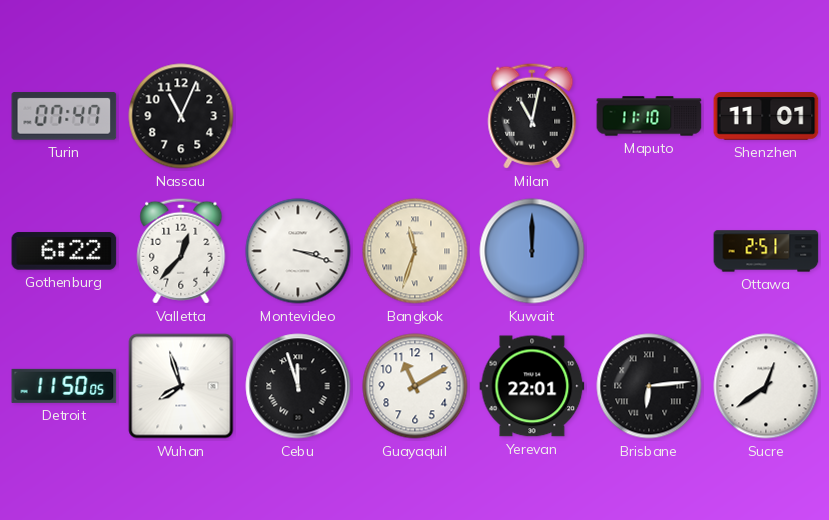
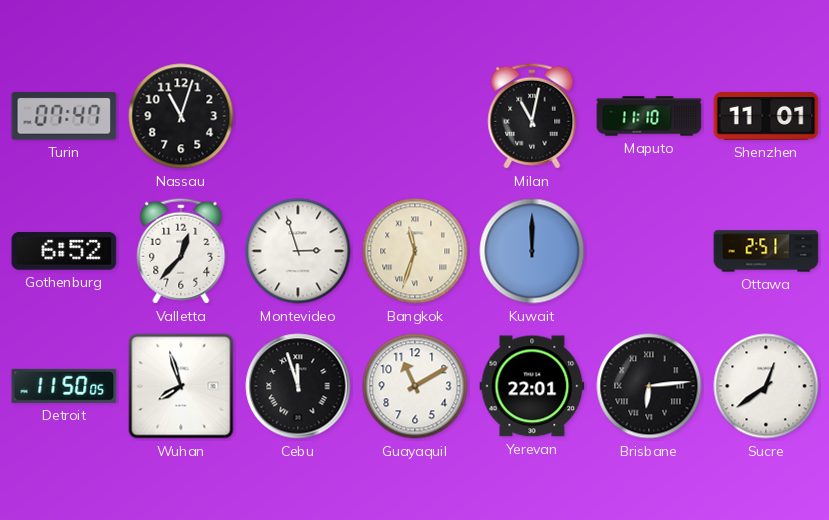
Nassau: 11:04 -> 11:03 (181, 116)
Gothenburg: 6:22 -> 6:52 (64, 251)
Montevideo: 3:18 -> 2:57 (298, 251)
